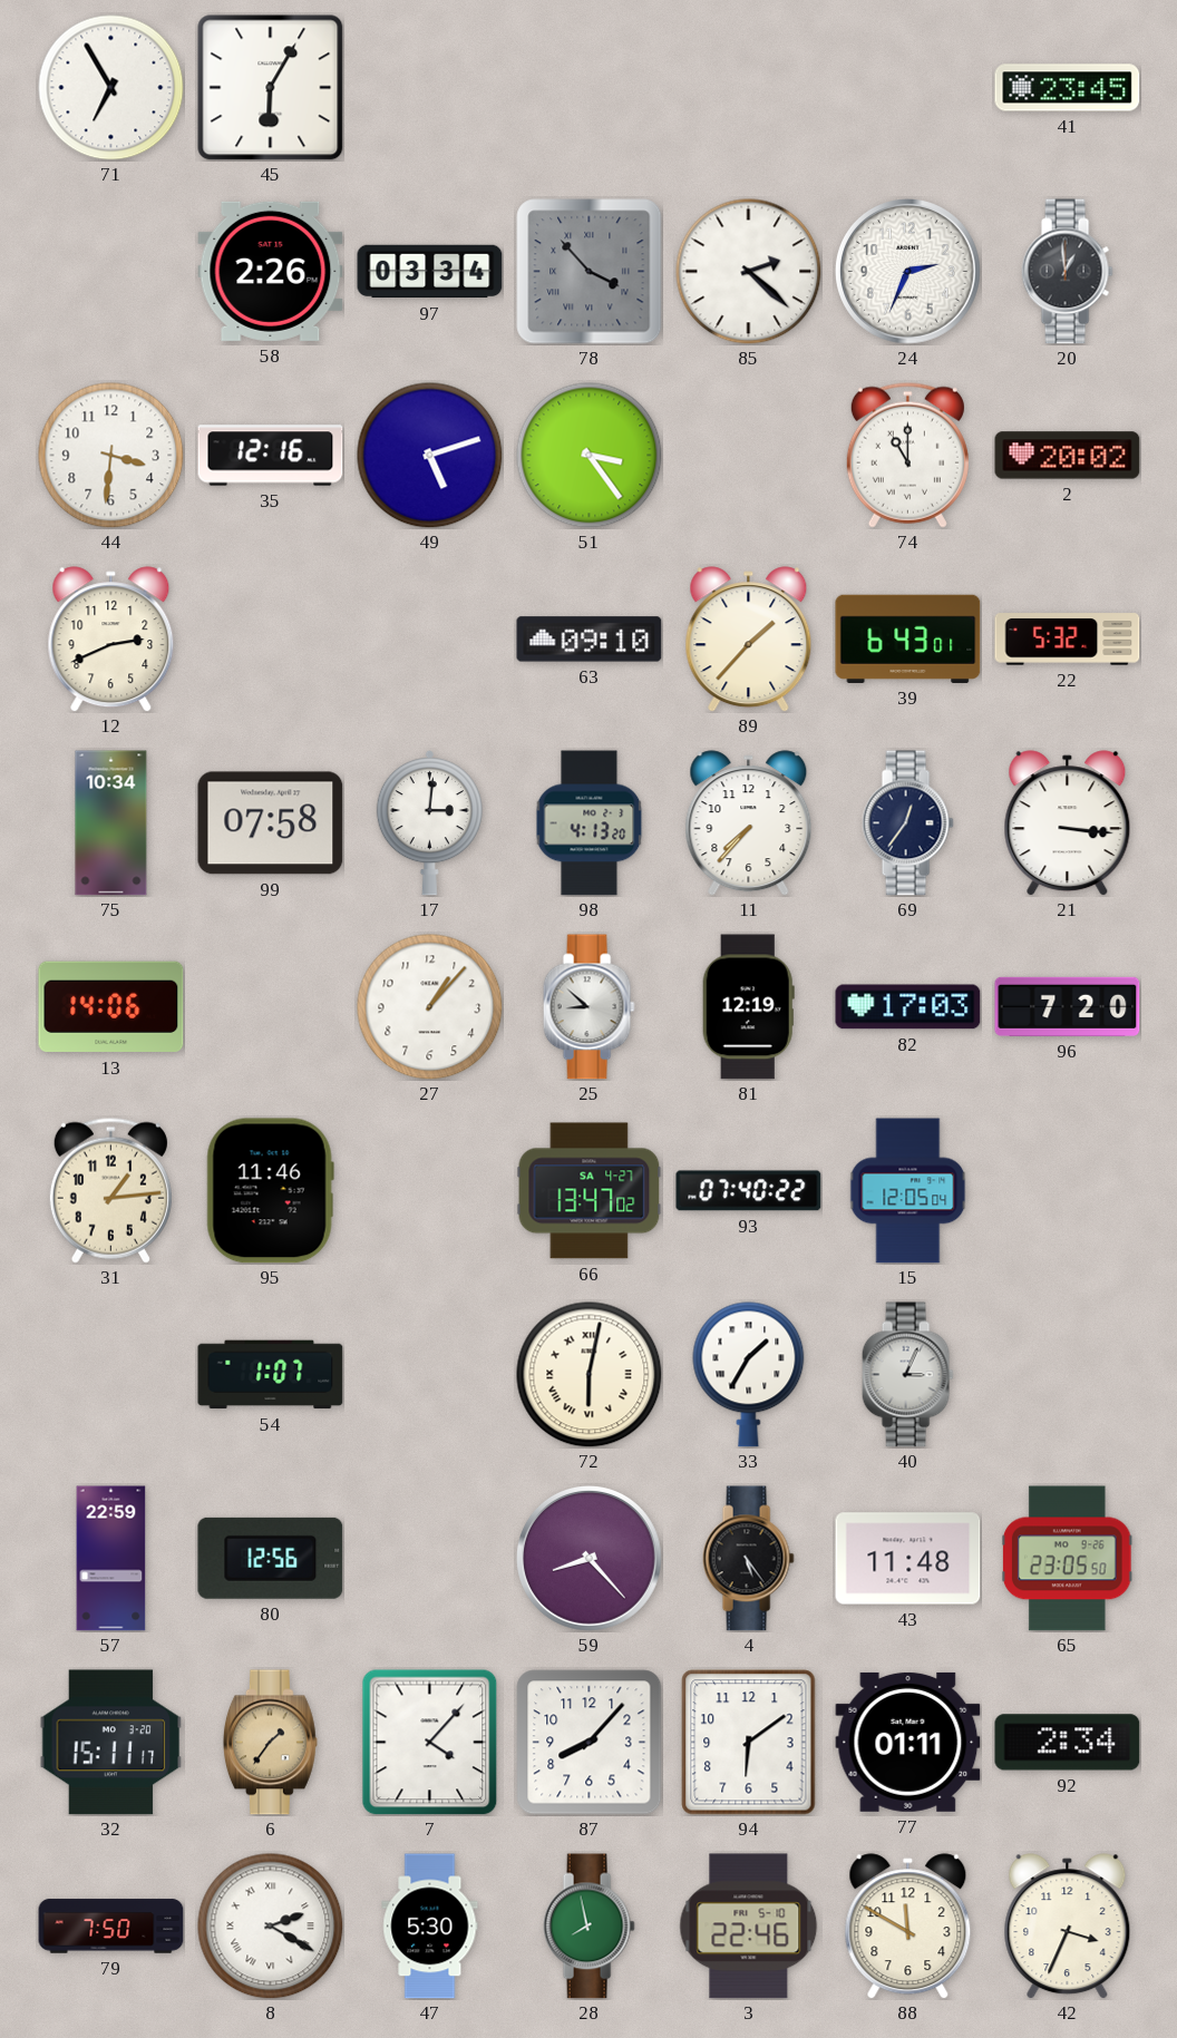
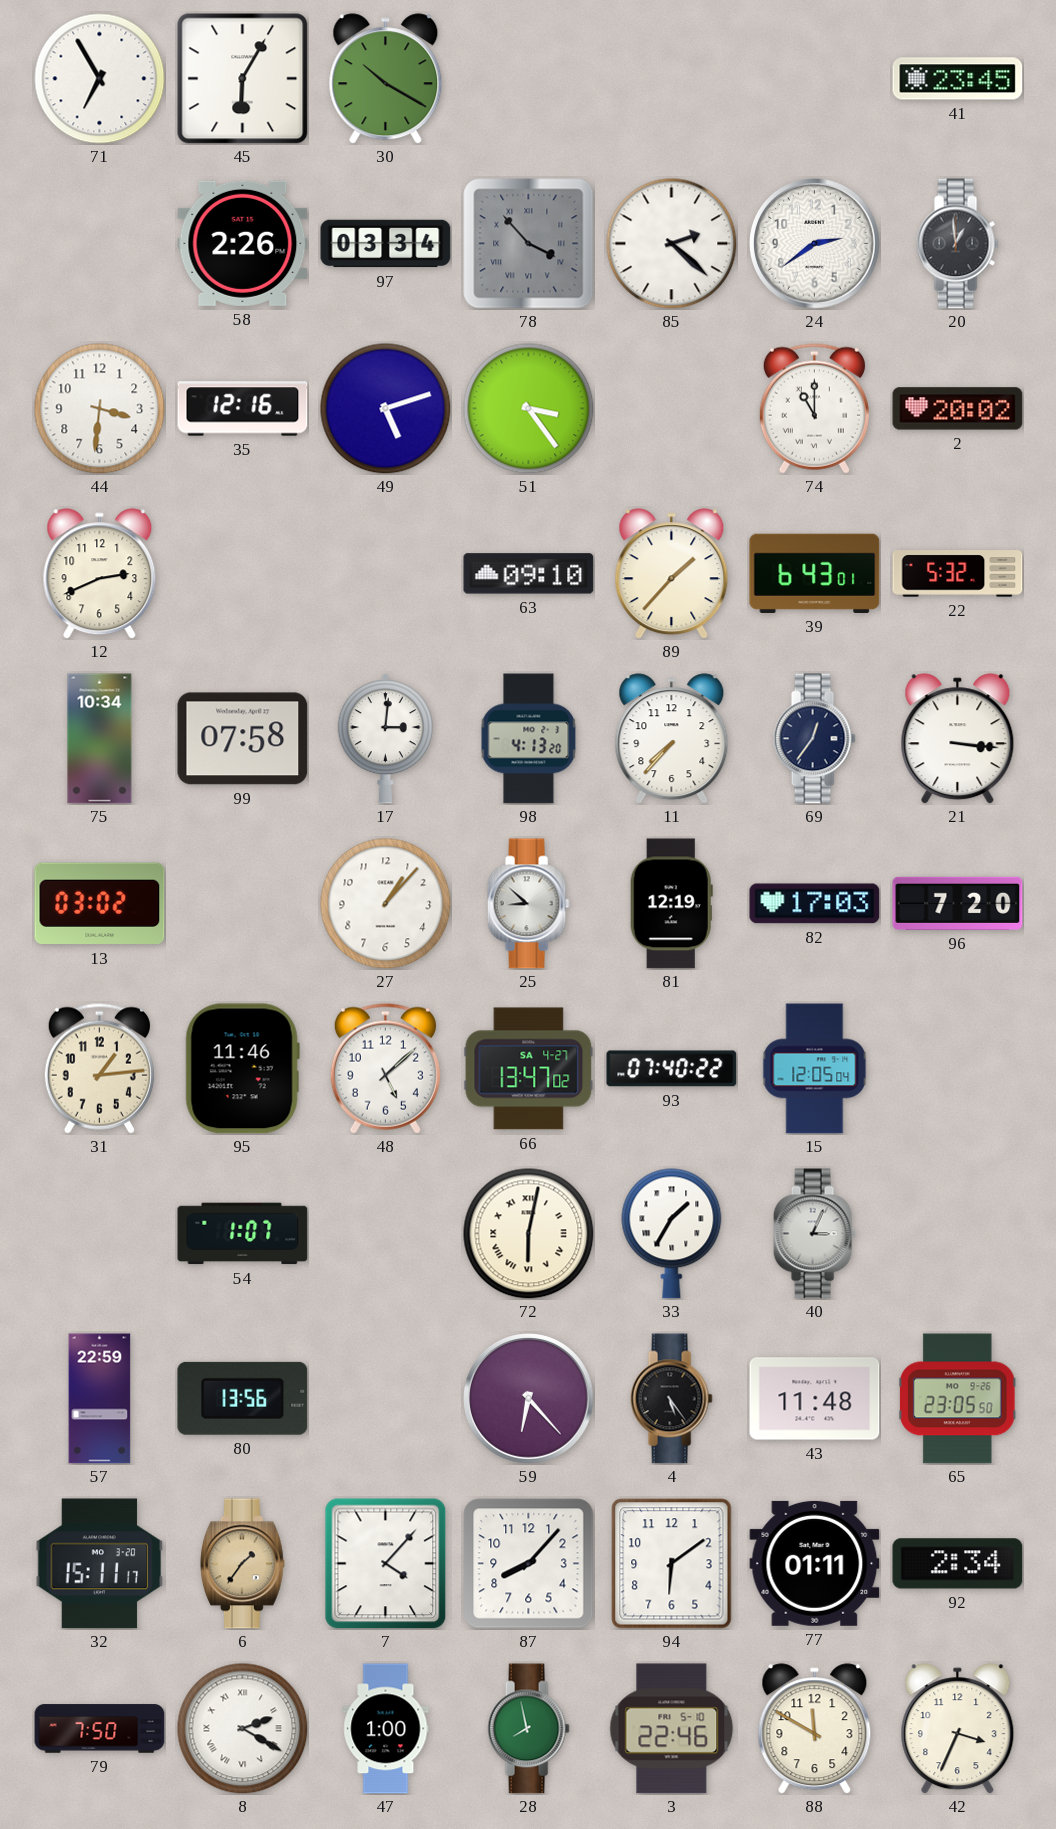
30: none -> 10:20 (386, 79)
24: 2:34 -> 2:39 (815, 244)
13: 14:06 -> 03:02 (100, 904)
48: none -> 5:08 (385, 1068)
80: 12:56 -> 13:56 (243, 1398)
59: 8:23 -> 6:23 (529, 1399)
47: 5:30 -> 1:00 (386, 1729)
